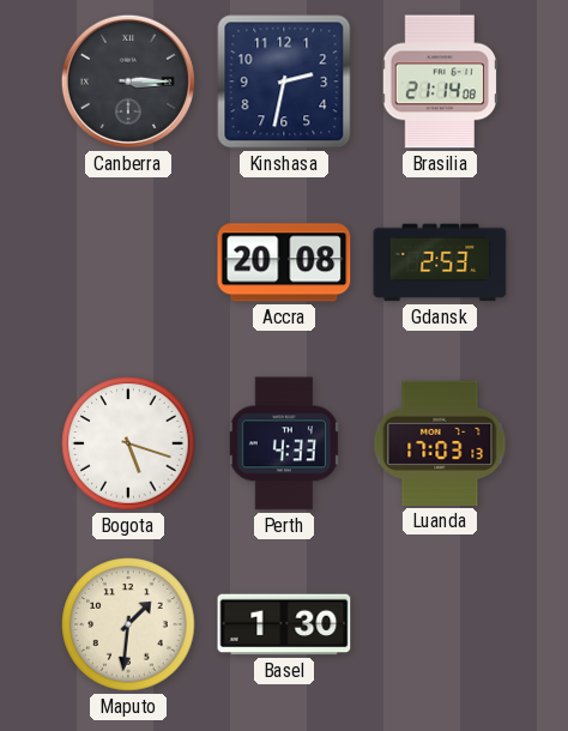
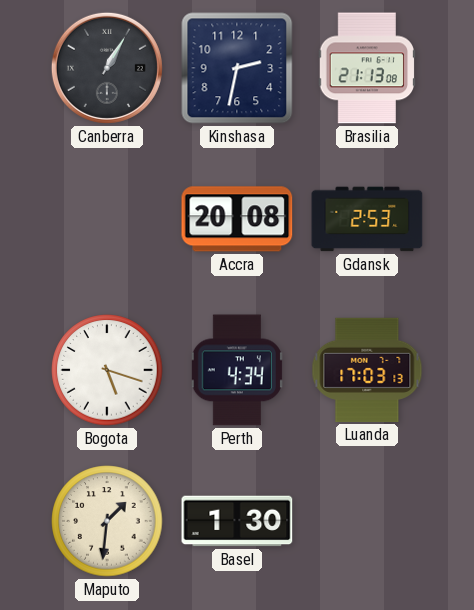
Canberra: 3:15 -> 1:05 (107, 68)
Brasilia: 21:14 -> 21:13 (367, 68)
Perth: 4:33 -> 4:34 (237, 370)
